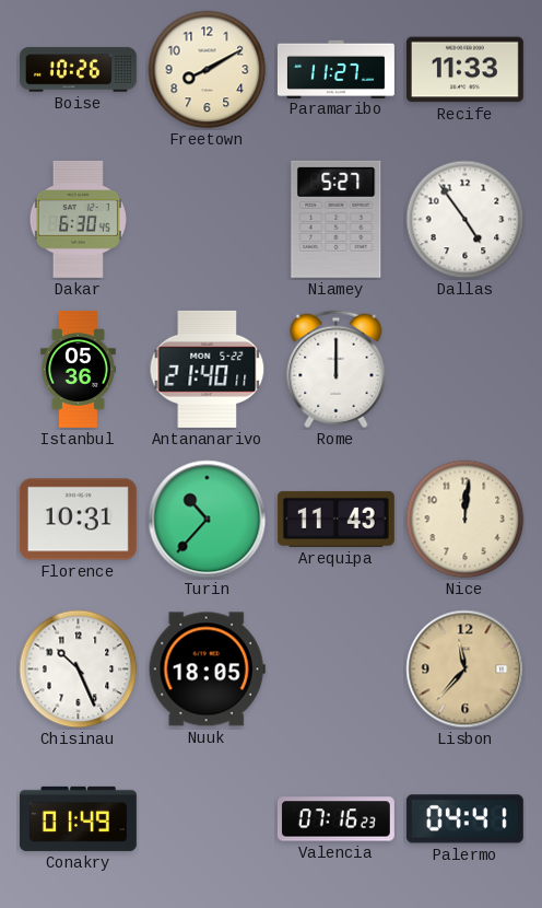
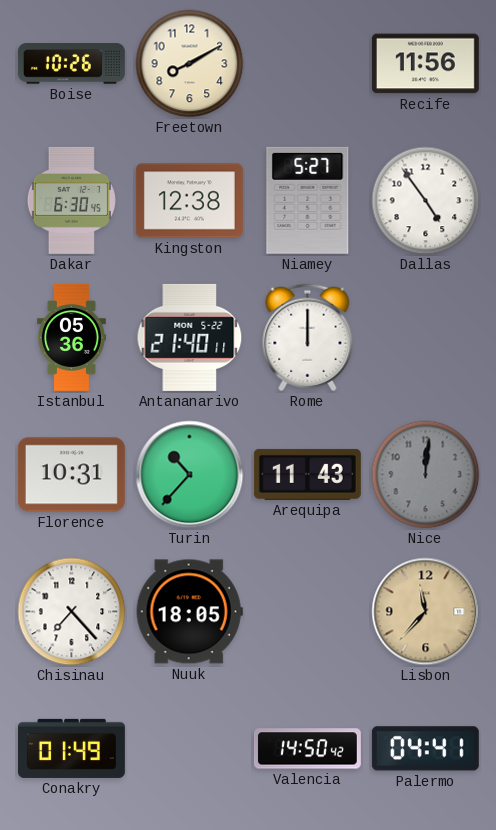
Paramaribo: 11:27 -> none (335, 69)
Recife: 11:33 -> 11:56 (425, 64)
Kingston: none -> 12:38 (189, 201)
Nice dial: cream -> grey (426, 475)
Chisinau: 10:26 -> 7:23 (72, 612)
Valencia: 07:16 -> 14:50 (307, 749)
